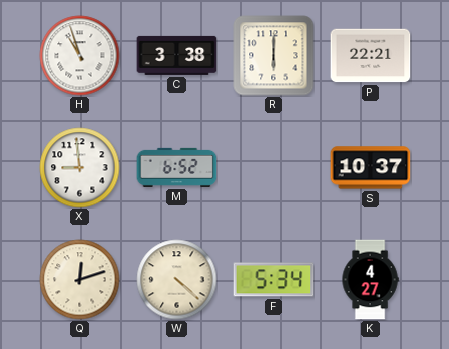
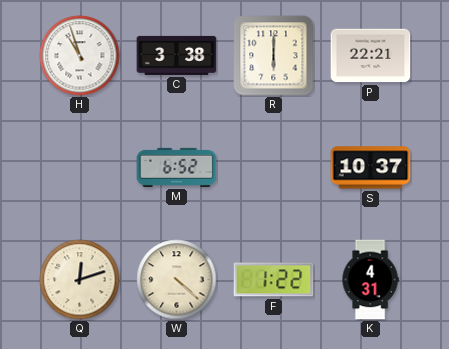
X: 8:59 -> none (80, 168)
F: 5:34 -> 1:22 (274, 280)
K: 4:27 -> 4:31 (370, 280)
